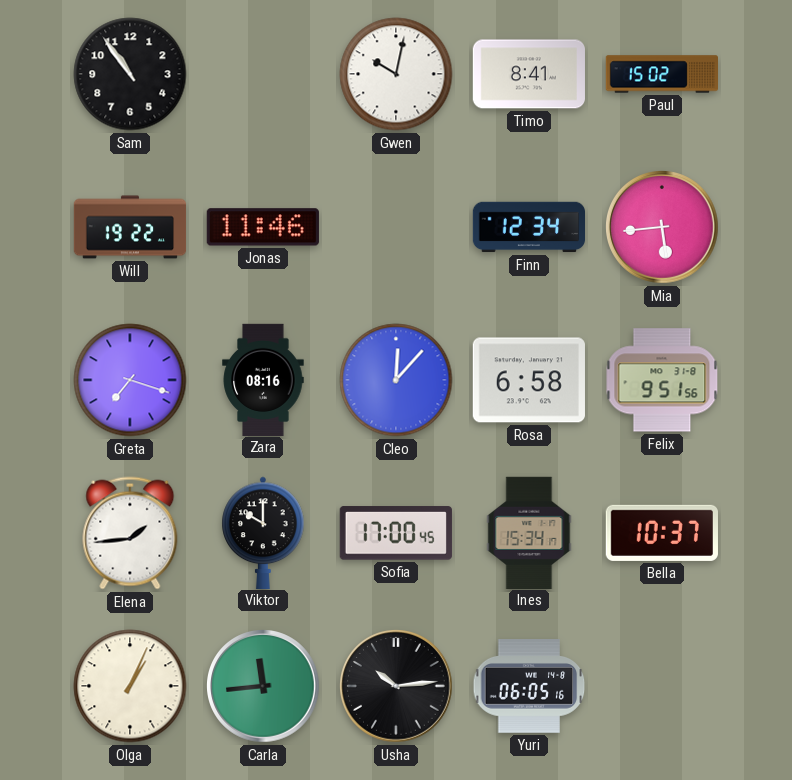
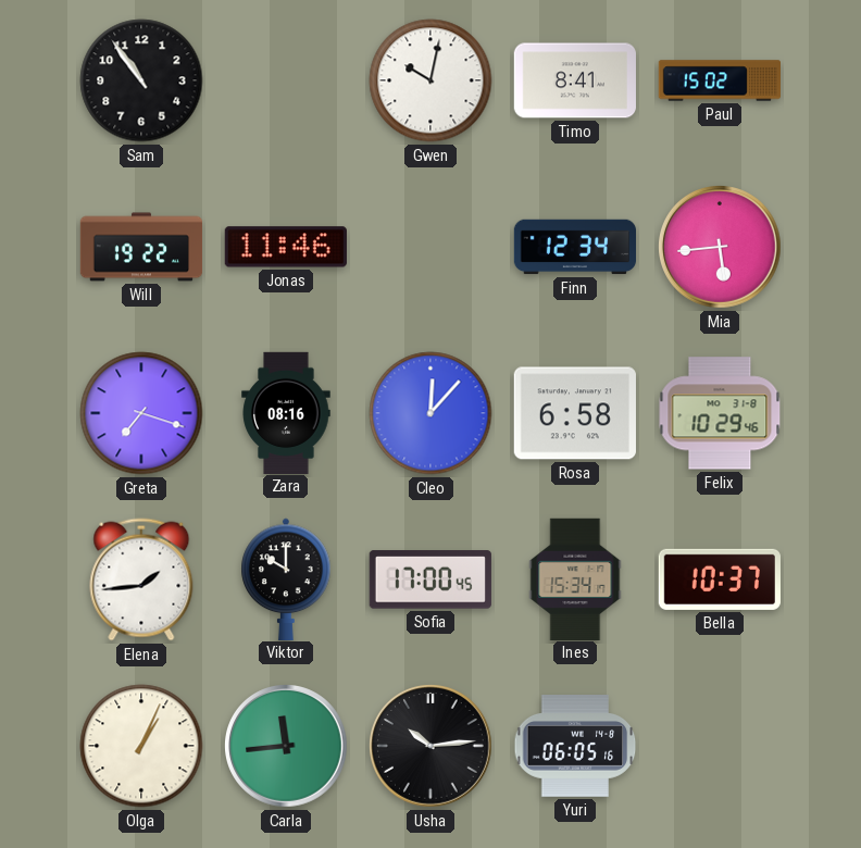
Felix: 9:51 -> 10:29 (720, 413)
